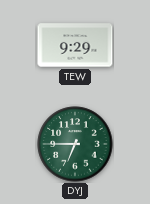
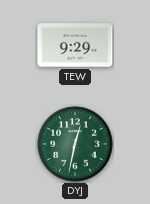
DYJ: 6:45 -> 12:32 (75, 144)
